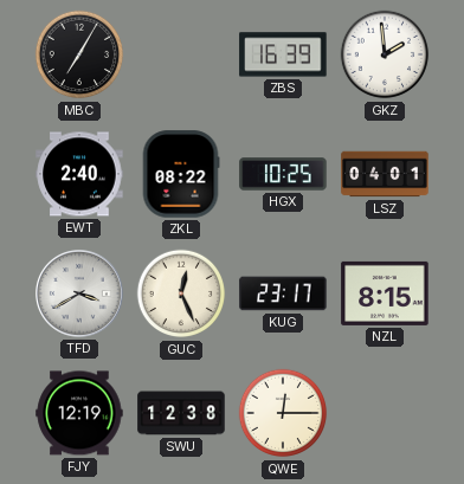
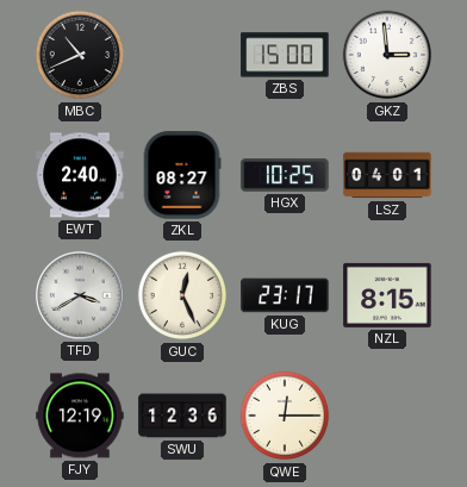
MBC: 7:05 -> 10:41 (80, 55)
ZBS: 16:39 -> 15:00 (285, 55)
GKZ: 1:59 -> 2:59 (387, 55)
ZKL: 08:22 -> 08:27 (182, 175)
SWU: 12:38 -> 12:36 (182, 416)
